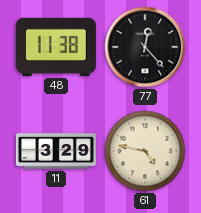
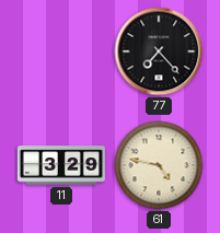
48: 11:38 -> none (56, 47)
77: 12:23 -> 7:23 (159, 51)
